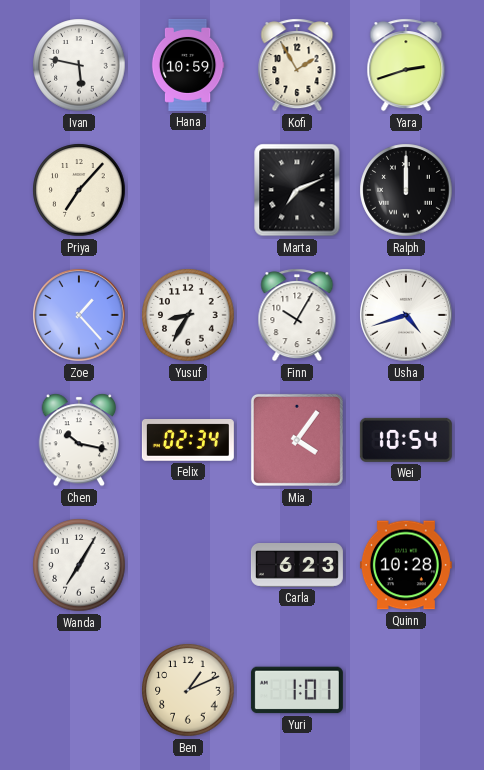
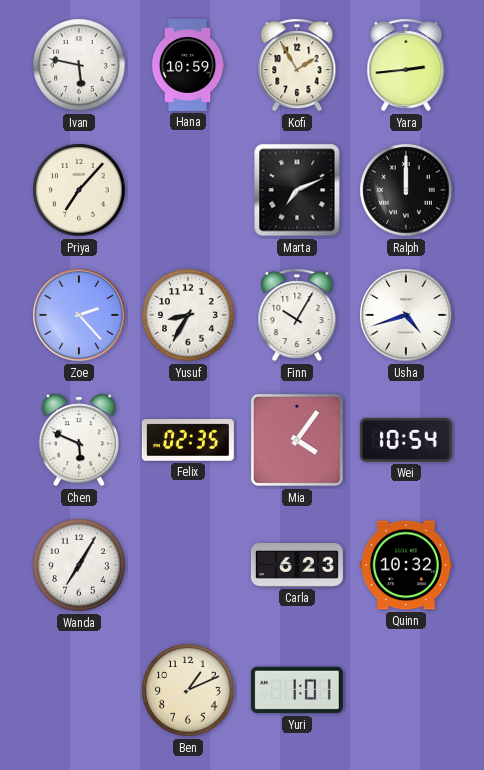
Yara: 2:42 -> 2:44 (406, 65)
Zoe: 1:23 -> 2:23 (79, 315)
Chen: 10:17 -> 5:49 (78, 440)
Felix: 02:34 -> 02:35 (188, 441)
Quinn: 10:28 -> 10:32 (406, 565)
